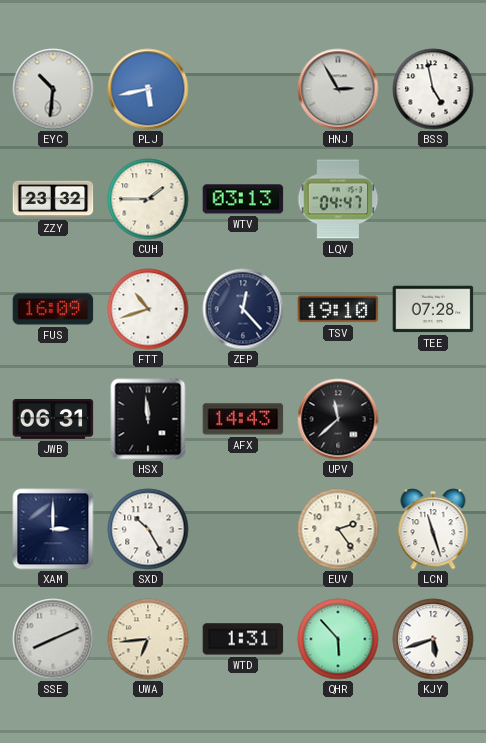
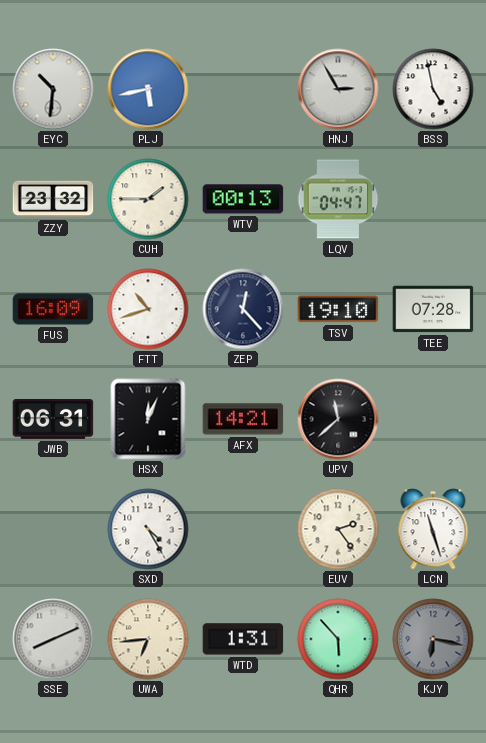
WTV: 03:13 -> 00:13 (243, 199)
HSX: 11:59 -> 12:04 (148, 419)
AFX: 14:43 -> 14:21 (243, 419)
XAM: 3:00 -> none (53, 529)
SXD: 10:25 -> 4:25 (148, 529)
KJY: 5:42 -> 6:17 (433, 639)
KJY dial: white -> grey (433, 639)
